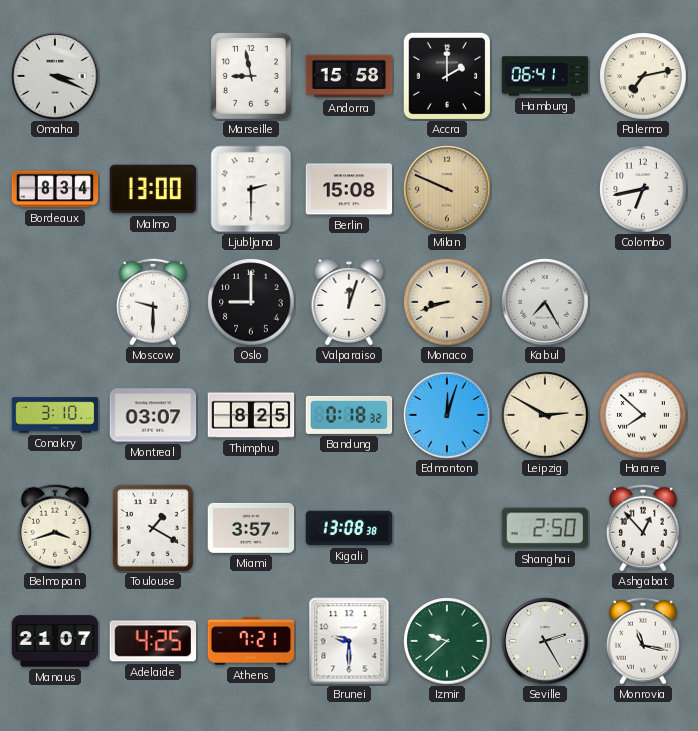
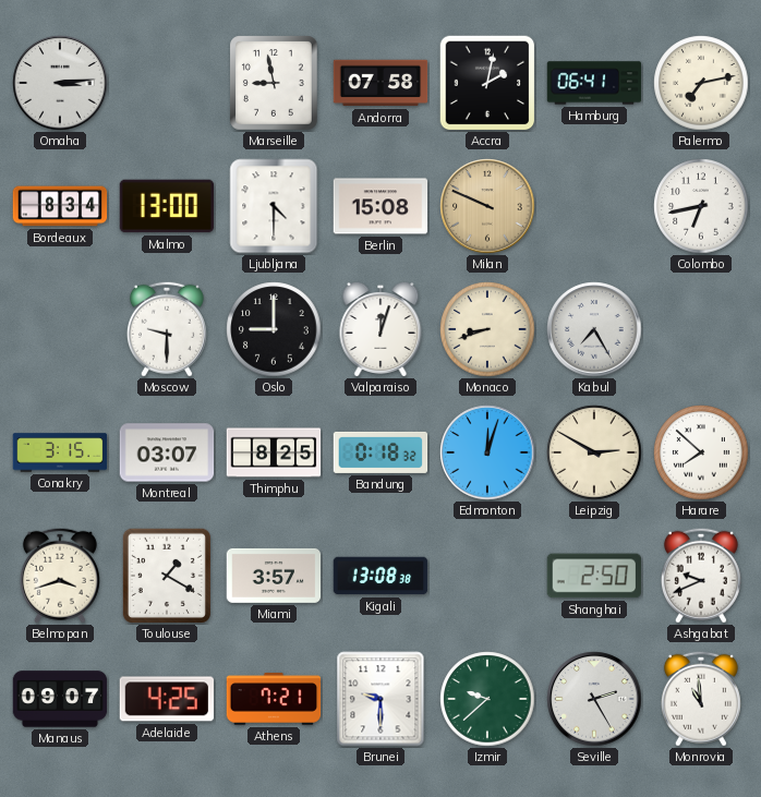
Omaha: 3:19 -> 3:14 (60, 83)
Andorra: 15:58 -> 07:58 (380, 83)
Accra: 2:00 -> 2:02 (487, 83)
Ljubljana: 2:30 -> 4:30 (274, 206)
Conakry: 3:10 -> 3:15 (60, 452)
Ashgabat: 12:53 -> 9:41 (701, 576)
Manaus: 21:07 -> 09:07 (60, 699)
Monrovia: 11:17 -> 10:59 (701, 699)
